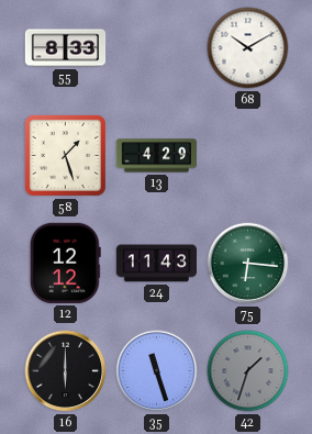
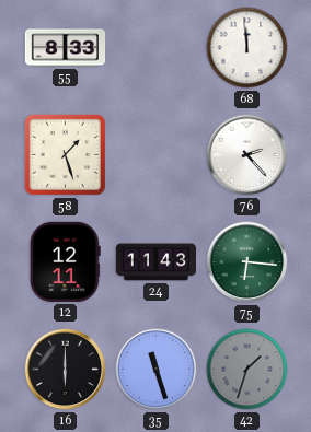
68: 10:10 -> 11:59 (247, 48)
13: 4:29 -> none (157, 156)
76: none -> 2:23 (247, 155)
12: 12:12 -> 12:11 (65, 261)
